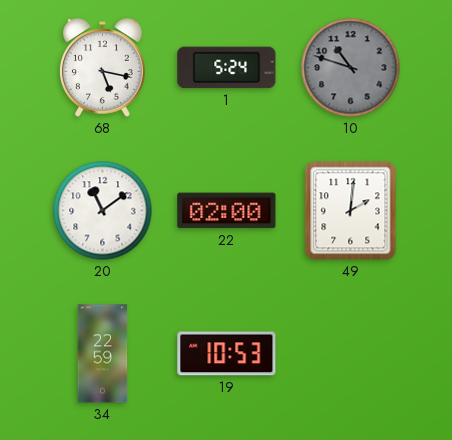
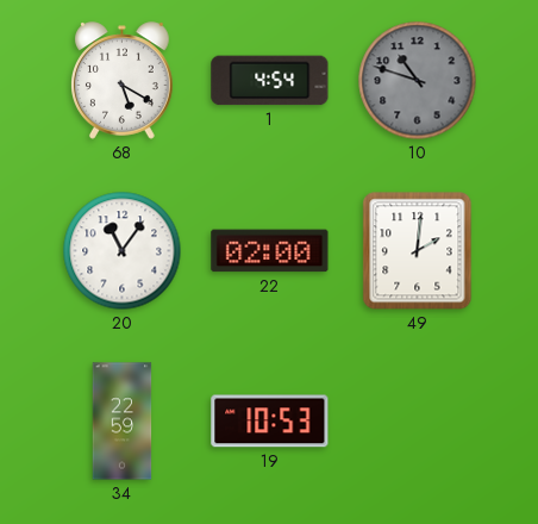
68: 5:17 -> 5:20 (123, 81)
1: 5:24 -> 4:54 (270, 81)
20: 11:09 -> 11:06 (123, 251)
